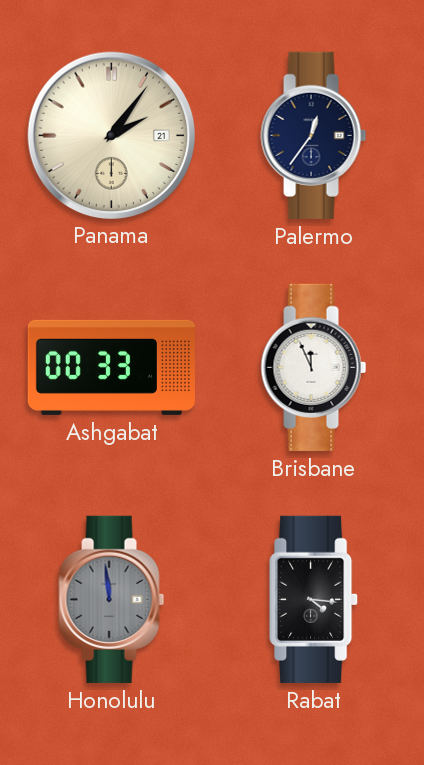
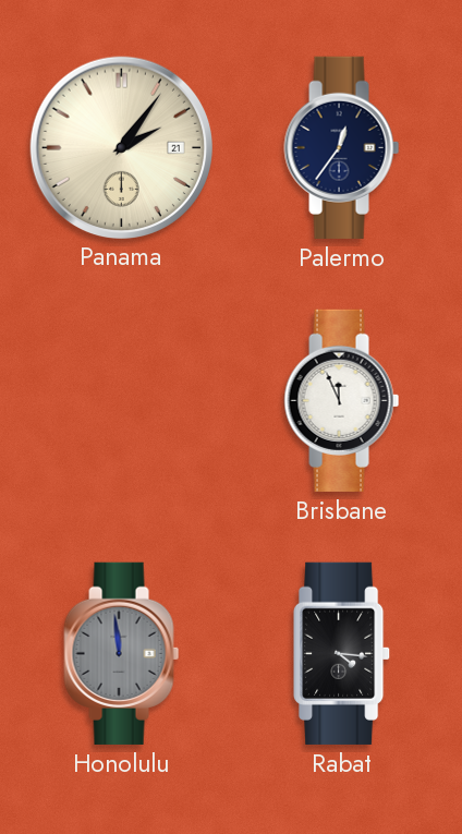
Ashgabat: 00:33 -> none (111, 367)
